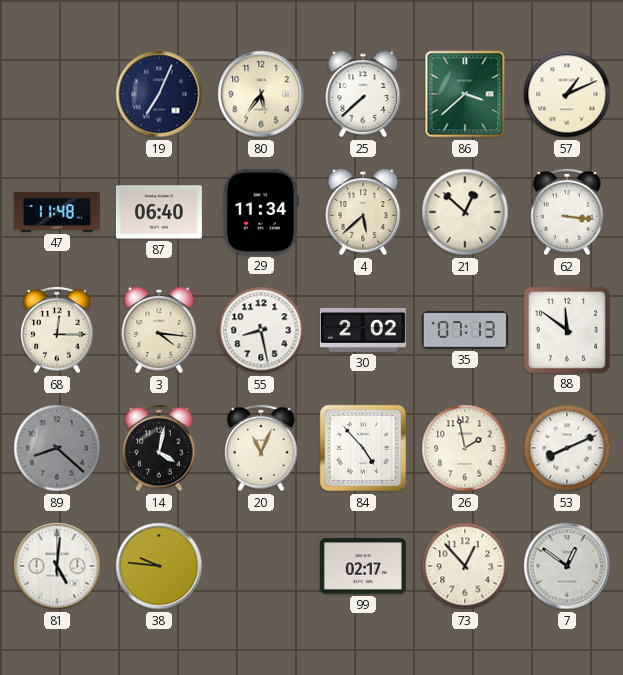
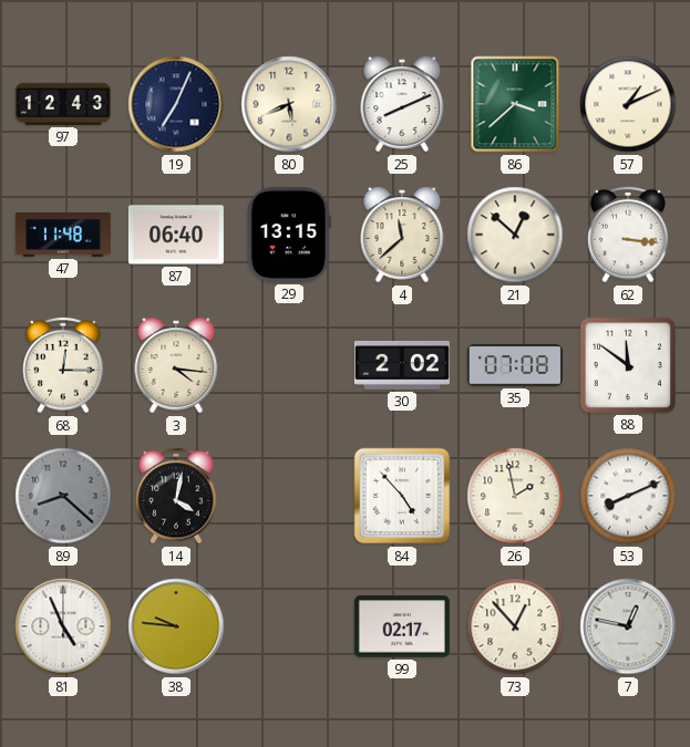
97: none -> 12:43 (63, 104)
80: 5:36 -> 5:41 (289, 104)
25: 7:38 -> 8:11 (402, 104)
29: 11:34 -> 13:15 (289, 235)
4: 5:38 -> 11:38 (402, 235)
55: 8:28 -> none (261, 330)
35: 07:13 -> 07:08 (515, 365)
20: 11:04 -> none (261, 448)
81: 5:01 -> 4:56 (63, 626)
7: 12:51 -> 12:47 (628, 626)
